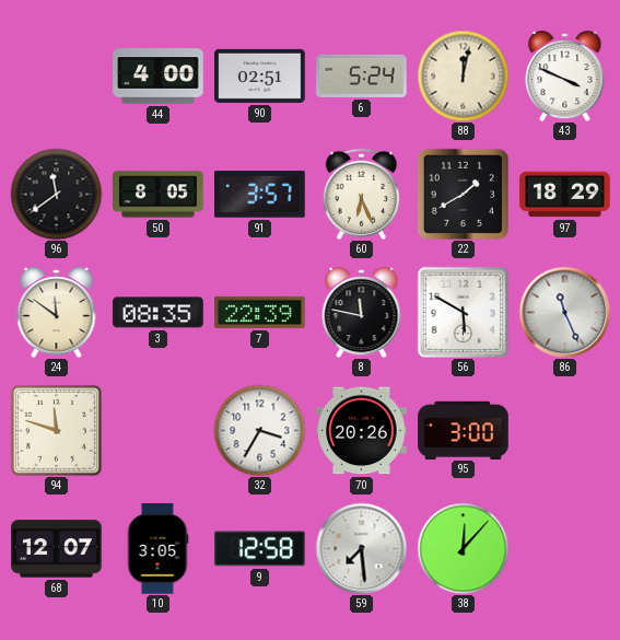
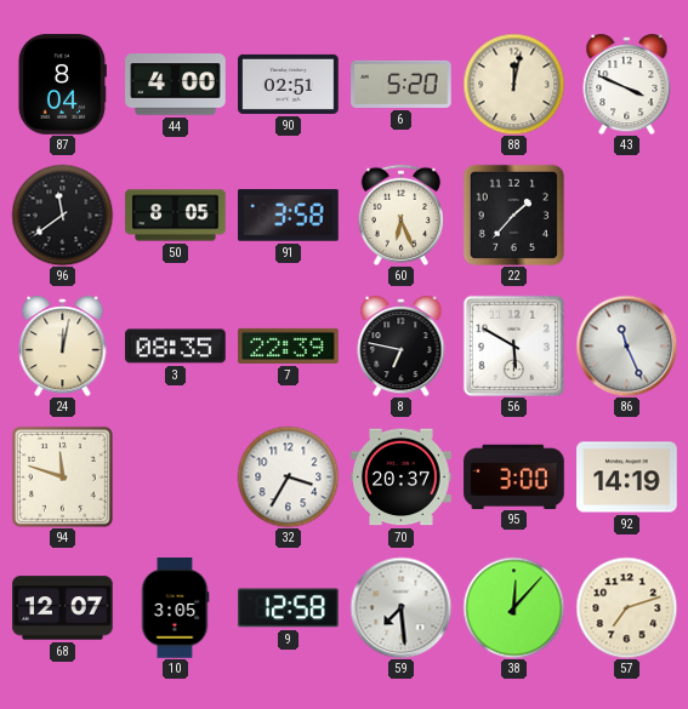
87: none -> 8:04 (62, 85)
6: 5:24 -> 5:20 (402, 84)
91: 3:57 -> 3:58 (289, 216)
22: 1:40 -> 1:37 (513, 215)
97: 18:29 -> none (565, 195)
24: 11:51 -> 12:02 (63, 347)
8: 11:47 -> 6:47 (402, 347)
70: 20:26 -> 20:37 (402, 478)
92: none -> 14:19 (627, 478)
57: none -> 7:12 (626, 607)
